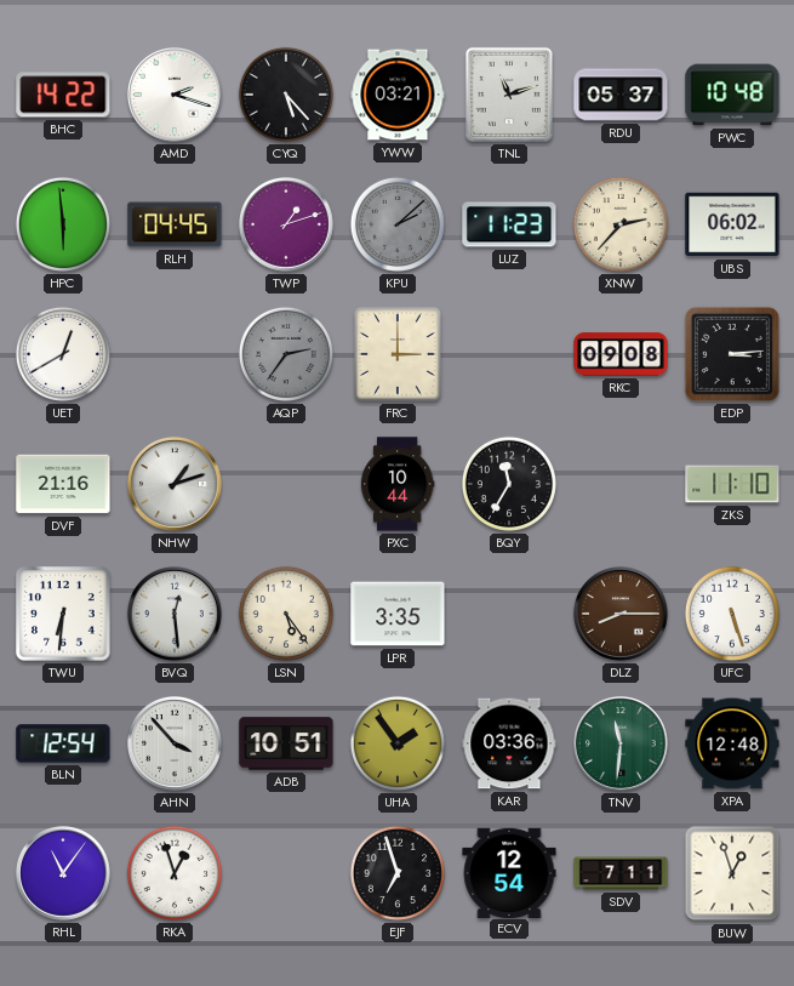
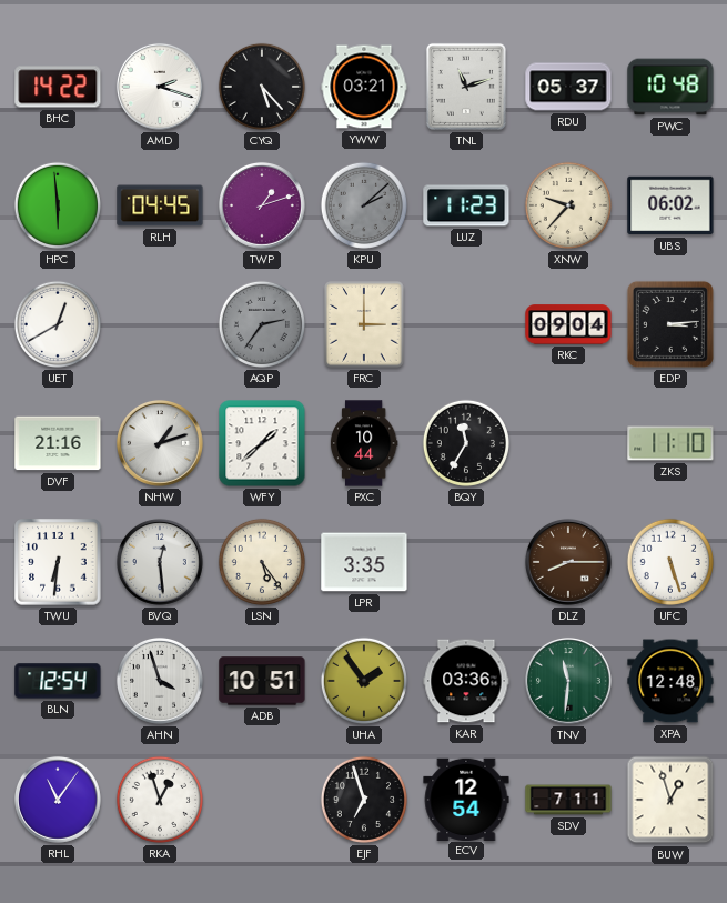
XNW: 2:37 -> 9:37 (568, 205)
RKC: 09:08 -> 09:04 (568, 324)
WFY: none -> 1:38 (262, 443)
AHN: 3:53 -> 3:57 (160, 681)
